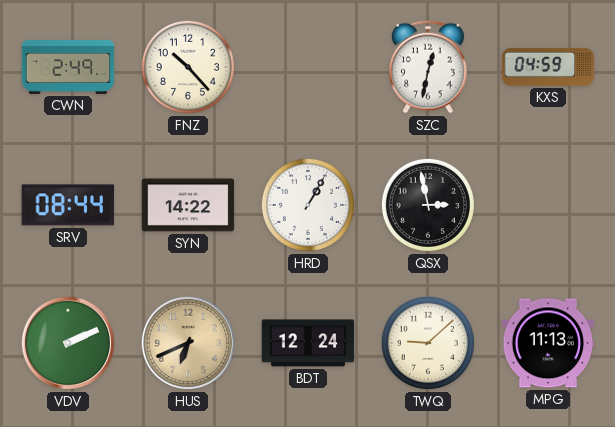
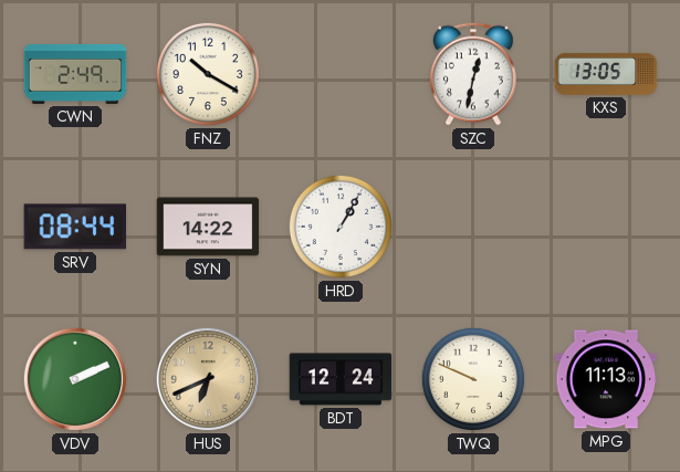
FNZ: 10:23 -> 10:20 (208, 74)
KXS: 04:59 -> 13:05 (606, 74)
QSX: 2:58 -> none (428, 205)
TWQ: 9:08 -> 9:49 (473, 379)
